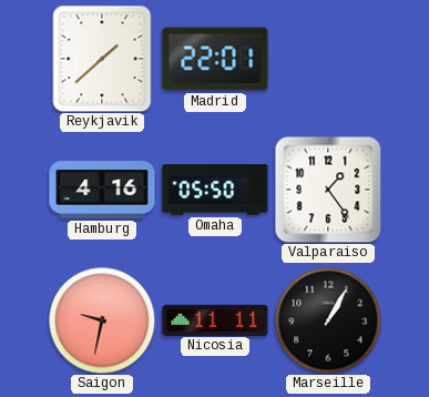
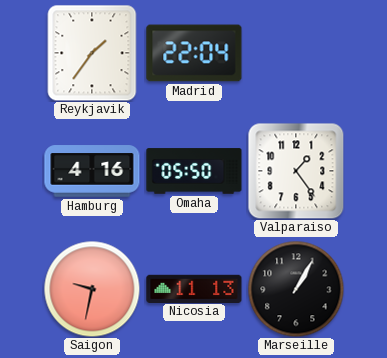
Reykjavik: 1:38 -> 1:36 (92, 53)
Madrid: 22:01 -> 22:04 (194, 53)
Nicosia: 11:11 -> 11:13 (194, 288)
